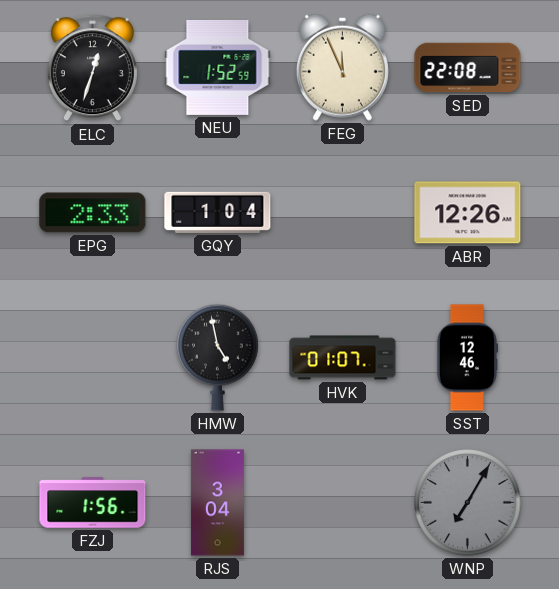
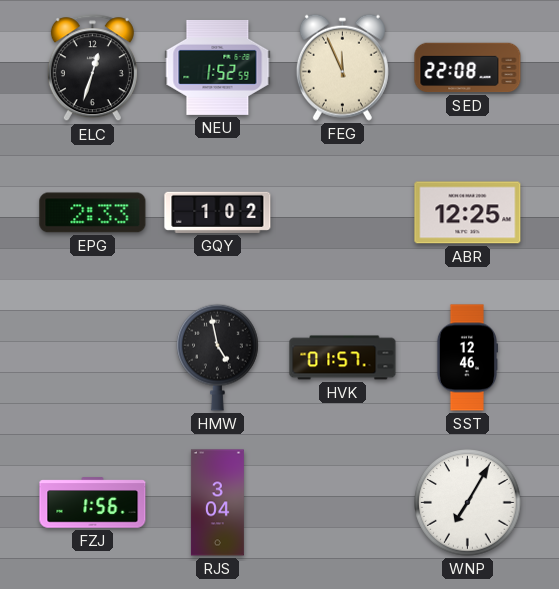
GQY: 1:04 -> 1:02 (218, 212)
ABR: 12:26 -> 12:25 (468, 213)
HVK: 01:07 -> 01:57 (343, 358)
WNP dial: grey -> white (468, 503)
